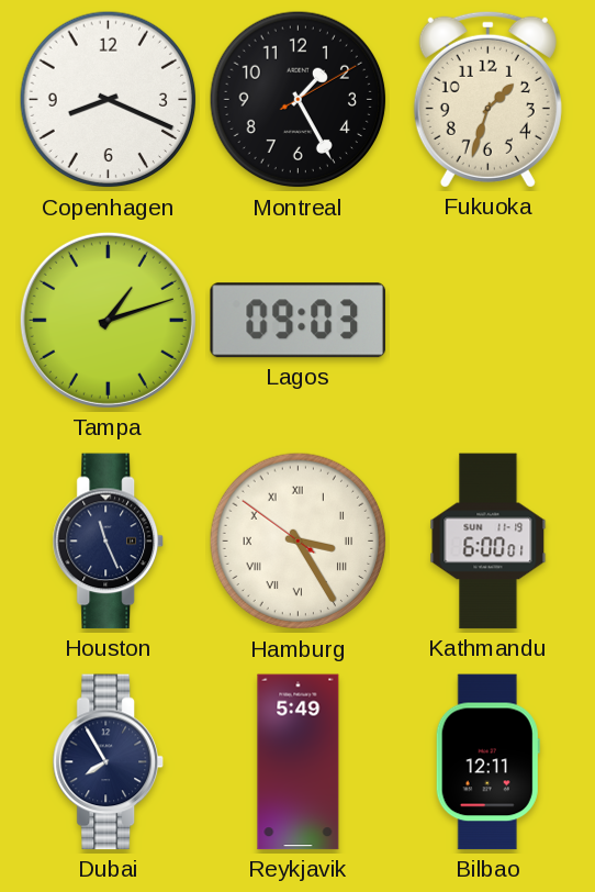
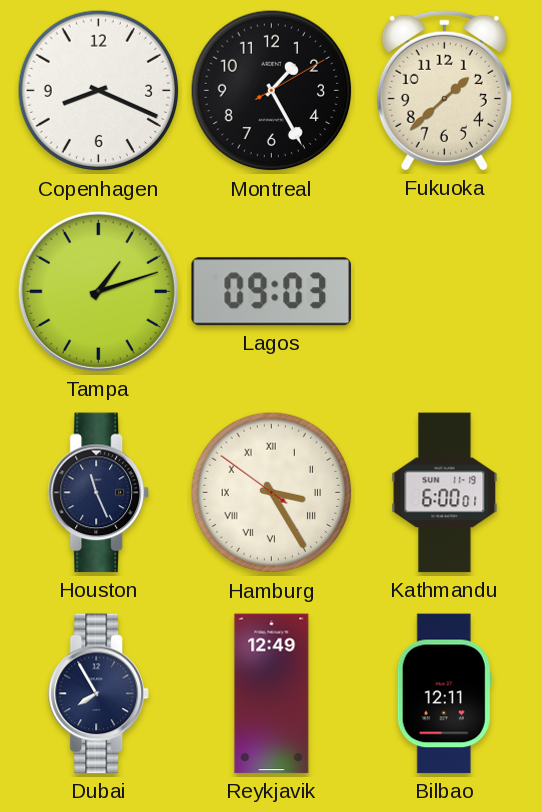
Fukuoka: 1:33 -> 1:38 (444, 90)
Reykjavik: 5:49 -> 12:49 (272, 694)
